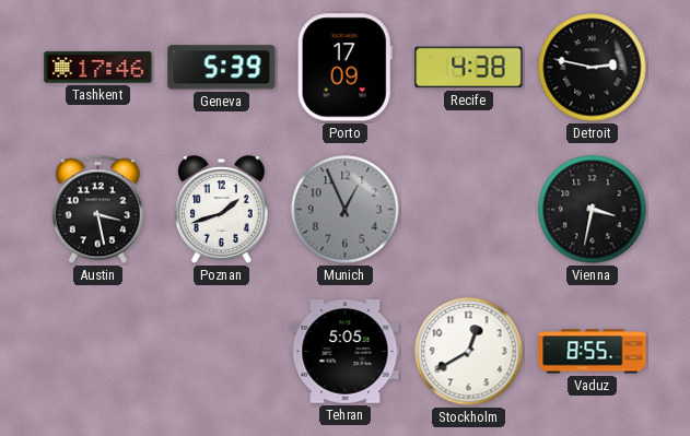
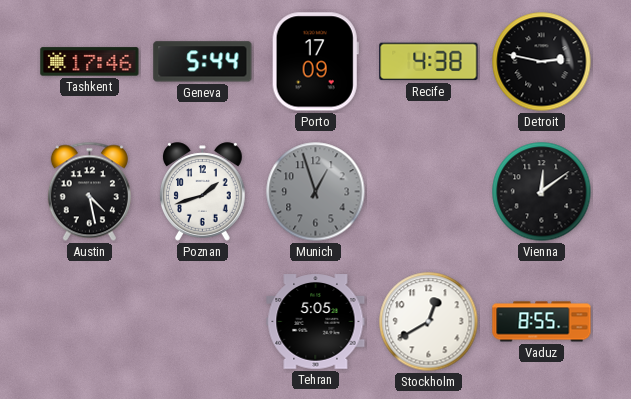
Geneva: 5:39 -> 5:44 (203, 62)
Austin: 3:28 -> 4:28 (89, 192)
Munich: 12:56 -> 12:57 (316, 192)
Vienna: 3:32 -> 12:09 (542, 192)
